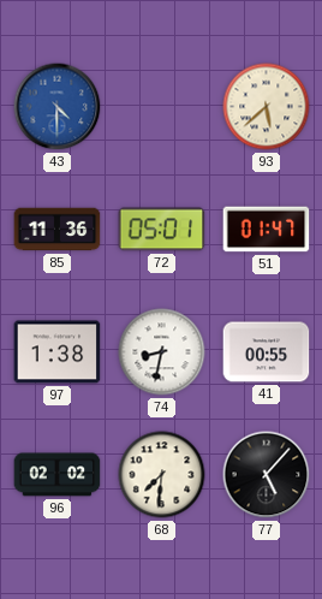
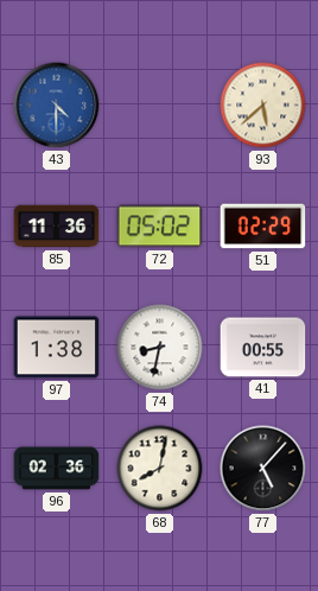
72: 05:01 -> 05:02 (160, 227)
51: 01:47 -> 02:29 (263, 227)
96: 02:02 -> 02:36 (57, 469)
68: 7:31 -> 8:02 (160, 469)
